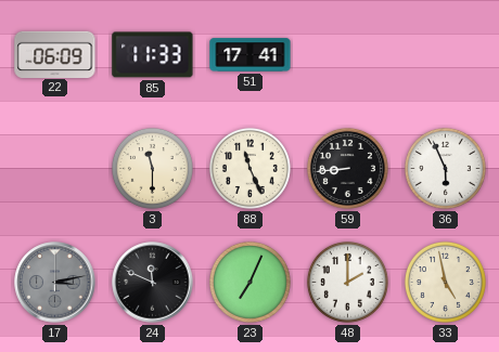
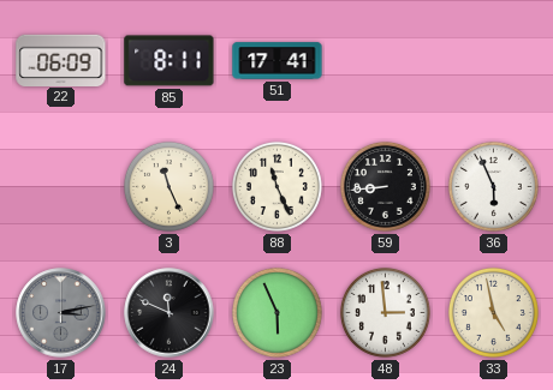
85: 11:33 -> 8:11 (170, 61)
3: 11:30 -> 11:26 (168, 186)
23: 7:04 -> 5:56 (276, 312)
48: 2:00 -> 2:59 (385, 312)
